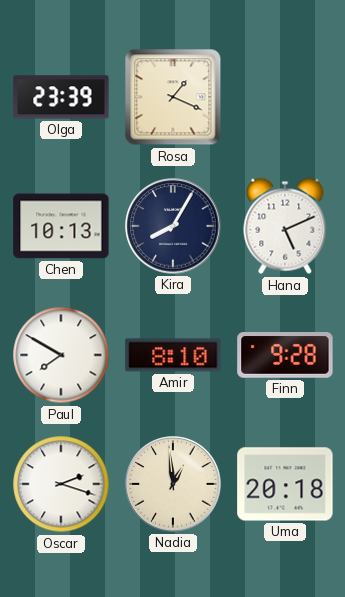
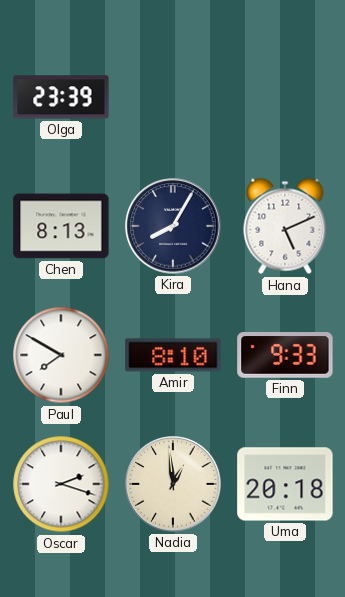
Rosa: 1:19 -> none (173, 97)
Chen: 10:13 -> 8:13 (61, 226)
Finn: 9:28 -> 9:33 (285, 355)
